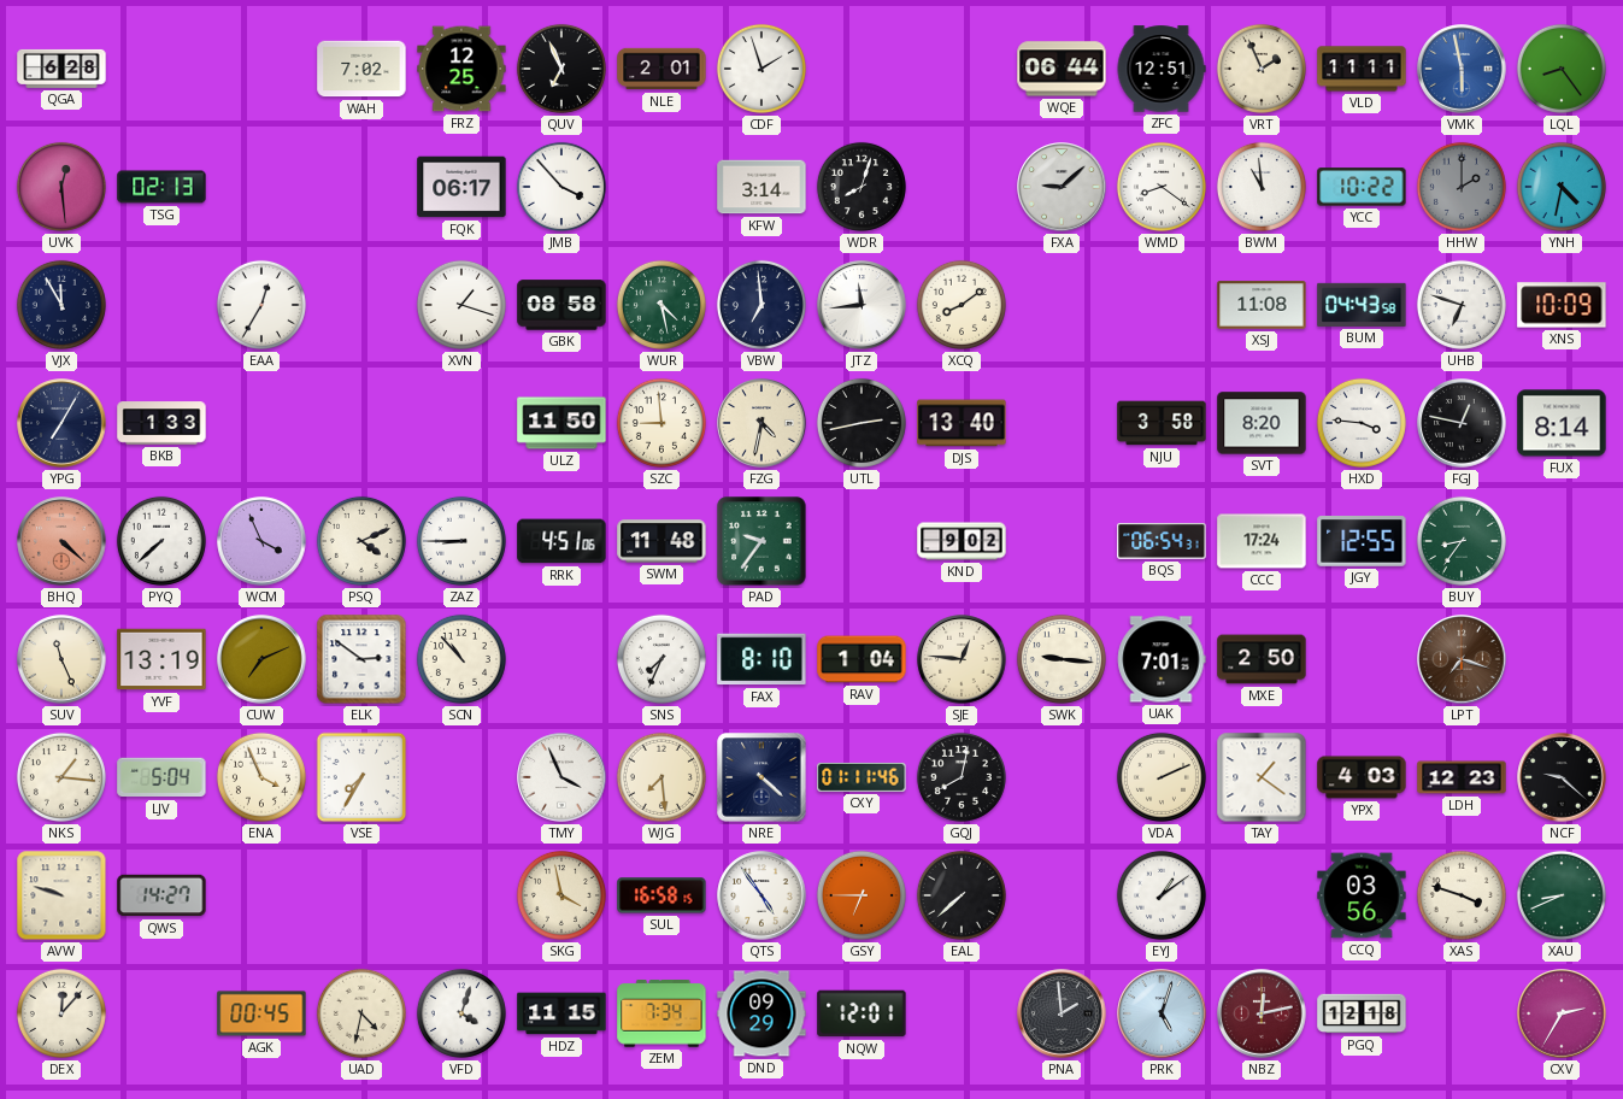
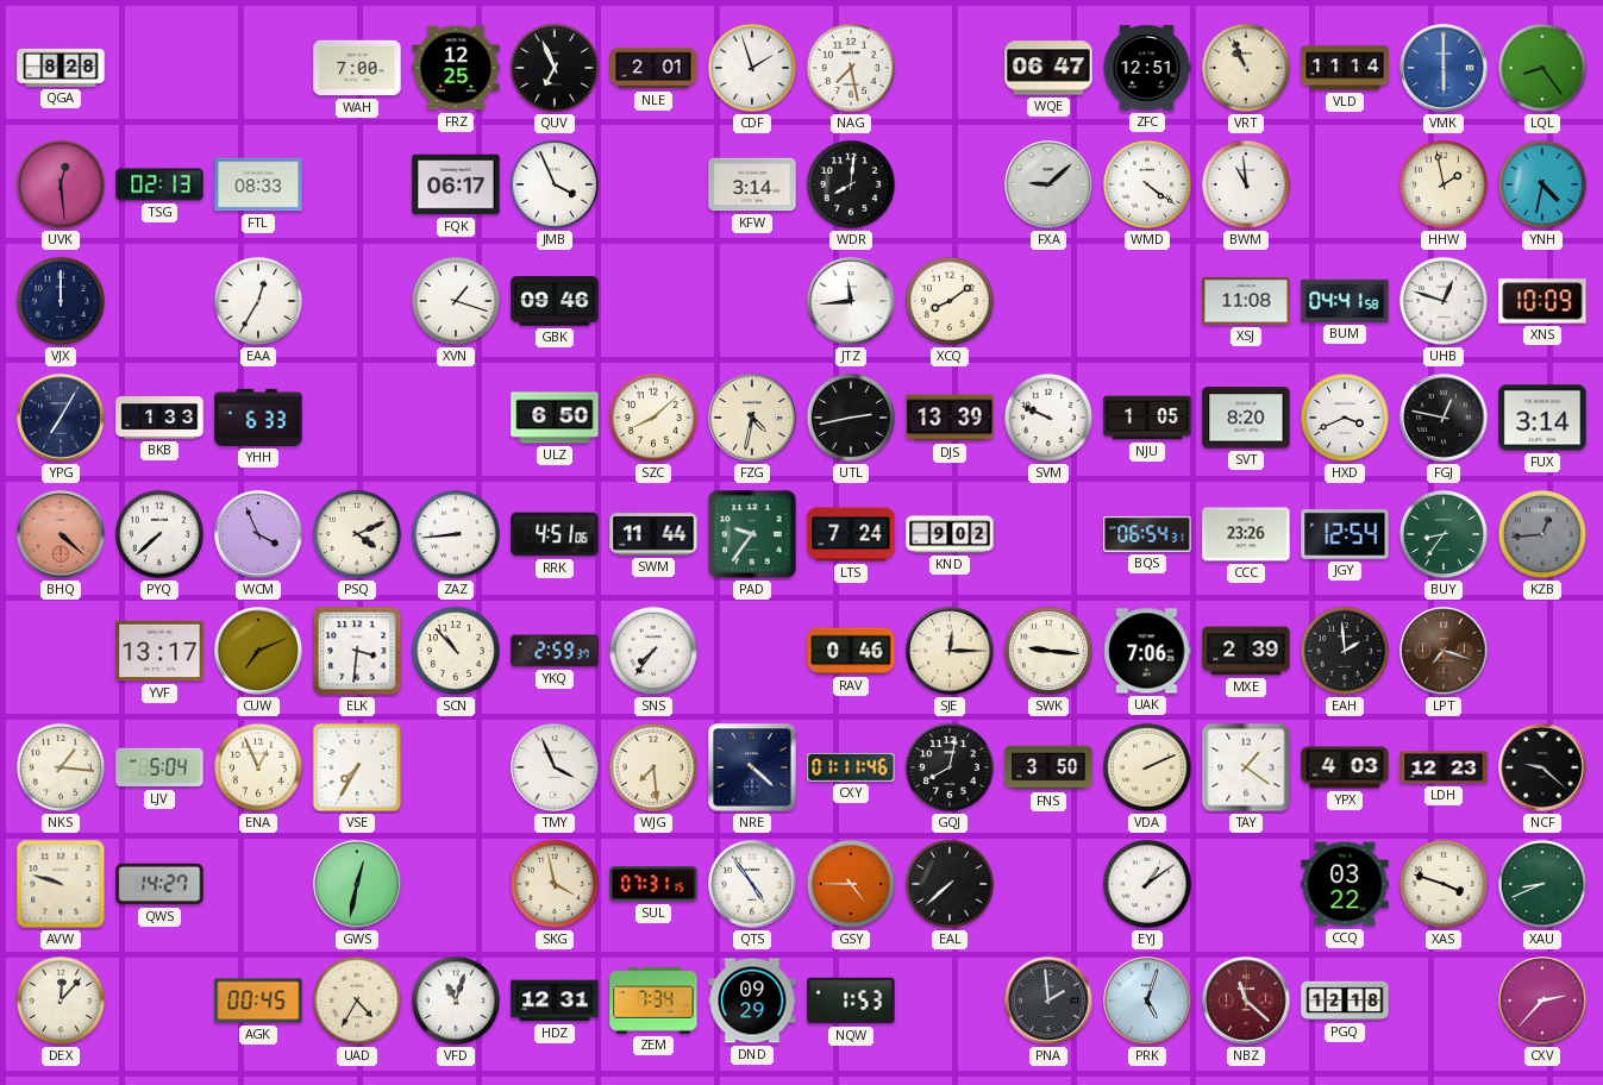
QGA: 6:28 -> 8:28 (61, 68)
WAH: 7:02 -> 7:00 (357, 68)
NAG: none -> 7:28 (851, 68)
WQE: 06:44 -> 06:47 (1048, 68)
VRT: 1:56 -> 10:56 (1246, 68)
VLD: 11:11 -> 11:14 (1345, 68)
VMK: 5:58 -> 6:00 (1444, 68)
FTL: none -> 08:33 (258, 184)
JMB: 3:53 -> 3:56 (555, 184)
WDR: 8:03 -> 8:01 (851, 184)
WMD: 8:21 -> 4:21 (1147, 184)
YCC: 10:22 -> none (1362, 187)
HHW: 2:00 -> 1:58 (1444, 184)
HHW dial: grey -> cream (1444, 184)
VJX: 11:55 -> 12:00 (61, 301)
GBK: 08:58 -> 09:46 (555, 301)
WUR: 4:28 -> none (661, 305)
VBW: 6:59 -> none (761, 305)
BUM: 04:43 -> 04:41 (1345, 301)
UHB: 6:48 -> 12:48 (1444, 301)
YHH: none -> 6:33 (258, 418)
ULZ: 11:50 -> 6:50 (555, 418)
SZC: 8:59 -> 8:08 (653, 418)
DJS: 13:40 -> 13:39 (950, 418)
SVM: none -> 9:49 (1048, 418)
NJU: 3:58 -> 1:05 (1147, 418)
HXD: 3:46 -> 3:41 (1345, 418)
FUX: 8:14 -> 3:14 (1542, 418)
ZAZ: 8:45 -> 8:44 (456, 534)
SWM: 11:48 -> 11:44 (653, 534)
LTS: none -> 7:24 (851, 534)
CCC: 17:24 -> 23:26 (1246, 534)
JGY: 12:55 -> 12:54 (1345, 535)
KZB: none -> 12:44 (1542, 534)
SUV: 11:26 -> none (61, 659)
YVF: 13:19 -> 13:17 (159, 651)
ELK: 2:51 -> 3:31 (357, 651)
YKQ: none -> 2:59 (555, 651)
SNS: 7:34 -> 7:36 (653, 651)
FAX: 8:10 -> none (761, 659)
RAV: 1:04 -> 0:46 (851, 651)
SJE: 12:46 -> 12:15 (950, 651)
UAK: 7:01 -> 7:06 (1147, 651)
MXE: 2:50 -> 2:39 (1246, 651)
EAH: none -> 1:59 (1345, 651)
ENA: 3:56 -> 12:56 (258, 767)
FNS: none -> 3:50 (1048, 767)
GWS: none -> 12:32 (357, 884)
SUL: 16:58 -> 07:31 (653, 884)
GSY: 6:45 -> 4:45 (851, 884)
CCQ: 03:56 -> 03:22 (1345, 884)
UAD: 4:32 -> 4:35 (357, 1001)
VFD: 4:03 -> 11:03 (456, 1001)
HDZ: 11:15 -> 12:31 (555, 1001)
NQW: 12:01 -> 1:53 (851, 1001)
NBZ: 12:13 -> 11:22 (1246, 1001)
CXV: 2:35 -> 2:37 (1542, 1001)
